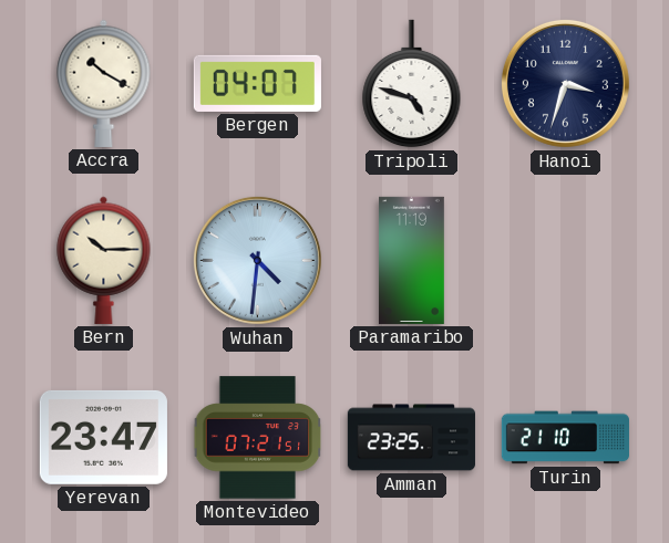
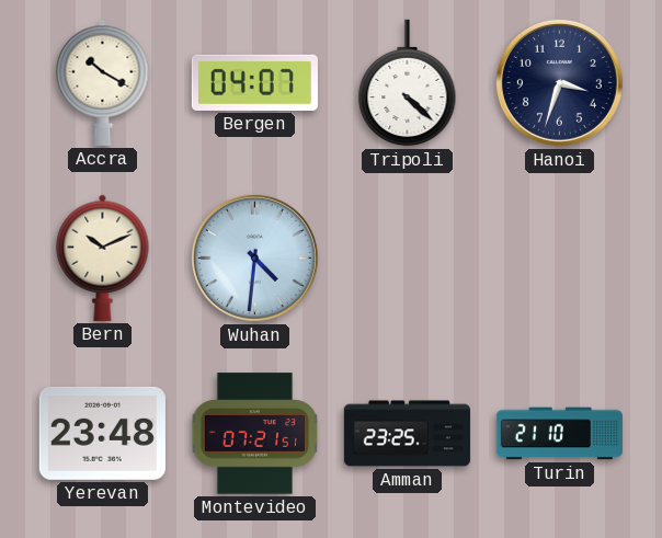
Tripoli: 4:48 -> 4:22 (408, 83)
Bern: 10:15 -> 10:11 (103, 257)
Paramaribo: 11:19 -> none (412, 260)
Yerevan: 23:47 -> 23:48 (102, 433)
